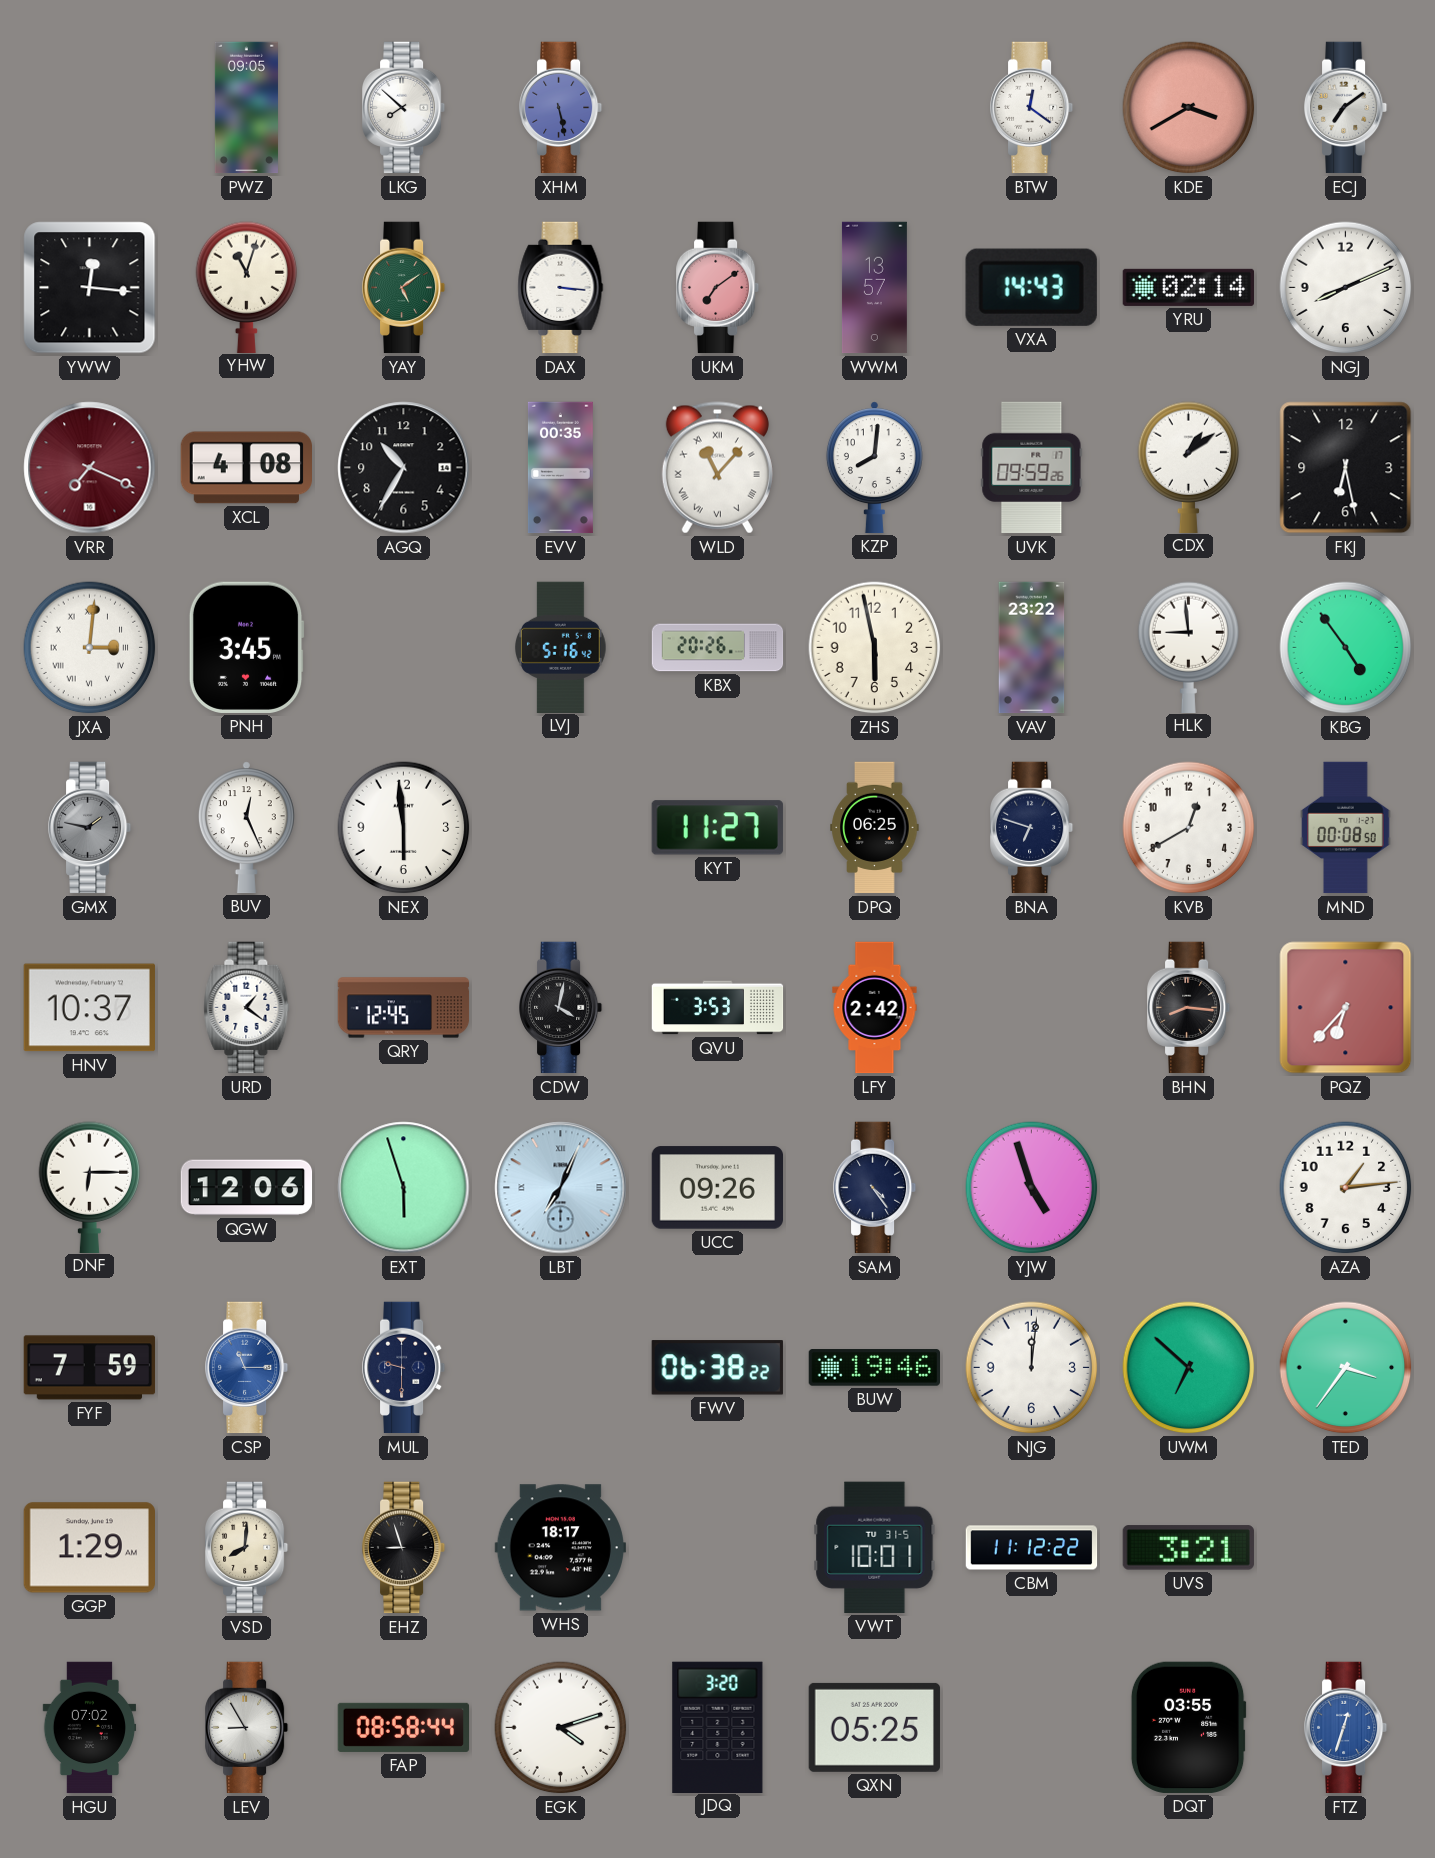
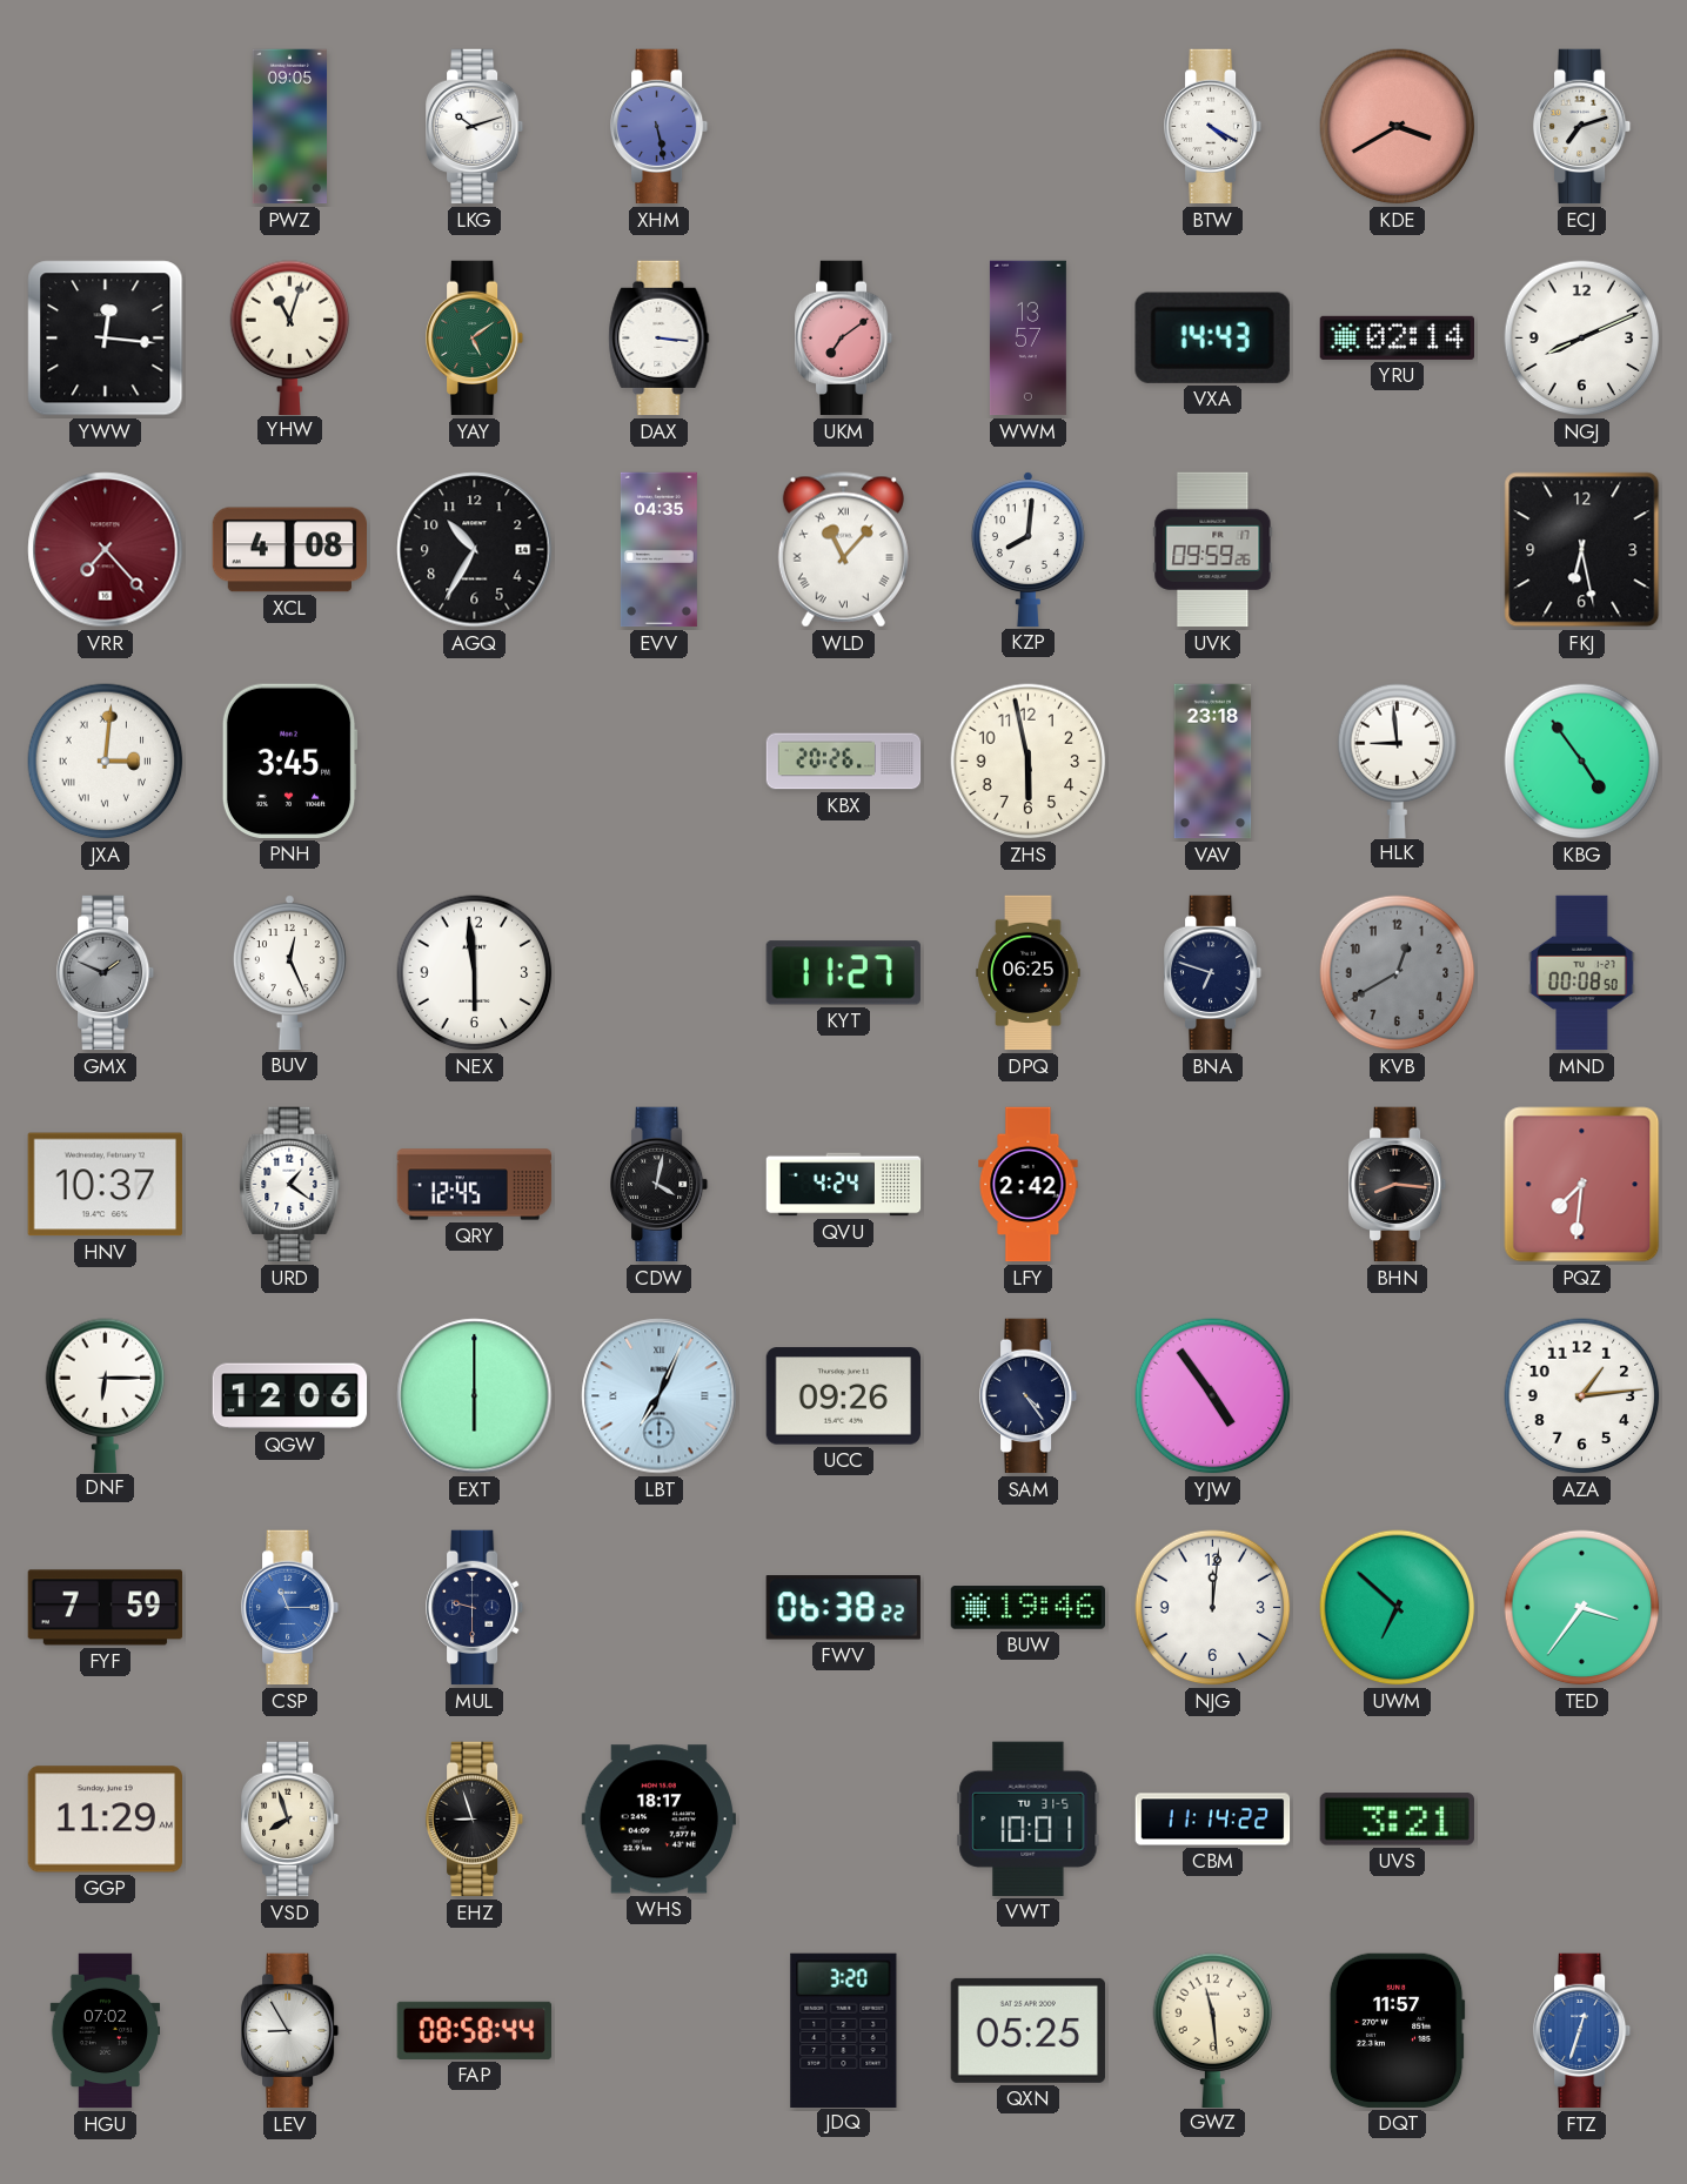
LKG: 7:52 -> 10:12 (475, 127)
BTW: 12:21 -> 4:20 (1213, 127)
ECJ: 7:09 -> 7:12 (1582, 127)
VRR: 7:19 -> 7:23 (106, 550)
EVV: 00:35 -> 04:35 (658, 550)
CDX: 1:09 -> none (1189, 467)
LVJ: 5:16 -> none (561, 647)
VAV: 23:22 -> 23:18 (1213, 762)
GMX: 1:47 -> 1:49 (106, 973)
KVB dial: white -> grey (1398, 973)
QVU: 3:53 -> 4:24 (844, 1185)
PQZ: 6:37 -> 7:31 (1582, 1185)
EXT: 5:57 -> 6:00 (475, 1396)
YJW: 4:57 -> 4:54 (1213, 1396)
GGP: 1:29 -> 11:29 (105, 1820)
VSD: 8:01 -> 7:57 (290, 1820)
CBM: 11:12 -> 11:14 (1213, 1820)
EGK: 4:12 -> none (561, 1728)
GWZ: none -> 11:29 (1213, 2030)
DQT: 03:55 -> 11:57 (1397, 2030)
